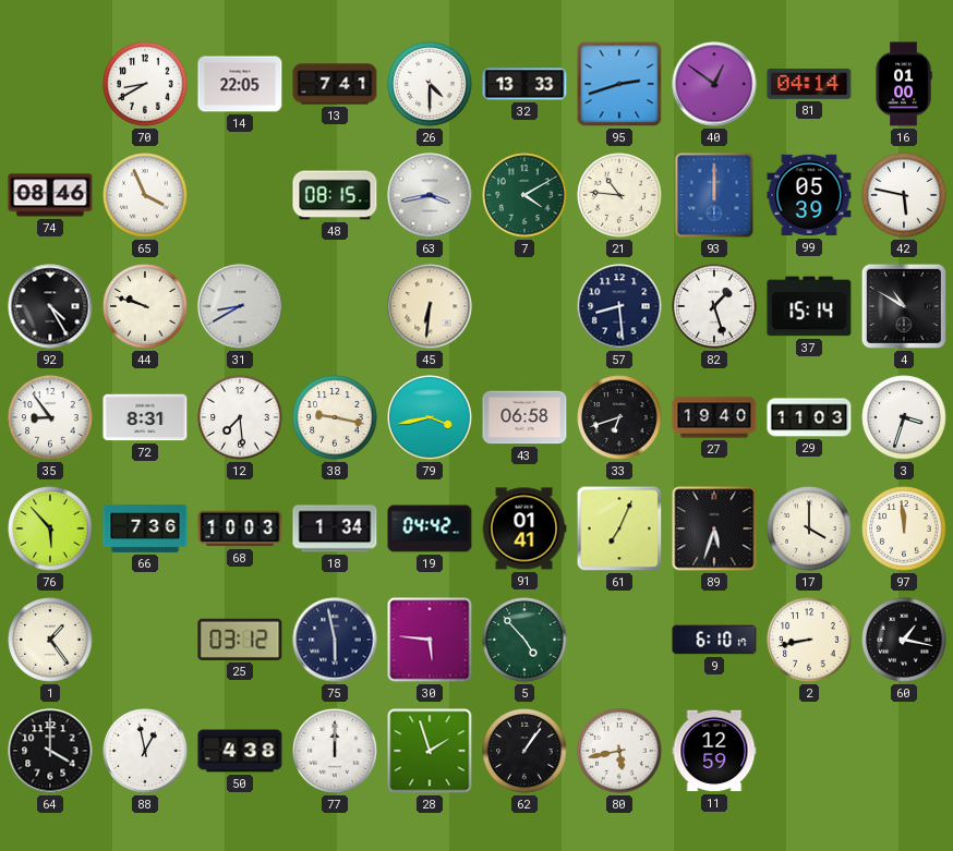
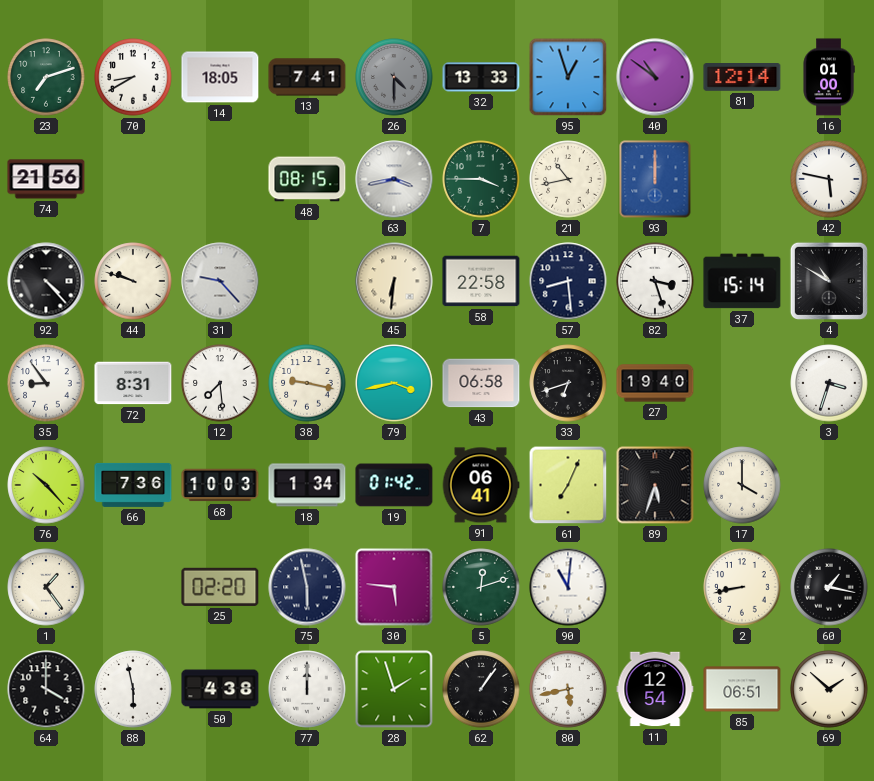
23: none -> 7:12 (46, 77)
14: 22:05 -> 18:05 (220, 77)
26 dial: white -> grey (394, 77)
95: 2:42 -> 12:57 (568, 77)
40: 12:51 -> 10:51 (655, 77)
81: 04:14 -> 12:14 (742, 78)
74: 08:46 -> 21:56 (46, 179)
65: 3:56 -> none (145, 195)
7: 4:10 -> 3:45 (481, 179)
21: 10:46 -> 10:43 (568, 179)
99: 05:39 -> none (809, 195)
92: 4:25 -> 4:23 (46, 281)
31: 8:40 -> 9:23 (220, 281)
58: none -> 22:58 (481, 281)
82: 1:27 -> 3:27 (655, 281)
29: 11:03 -> none (809, 417)
76: 5:53 -> 10:23 (46, 485)
19: 04:42 -> 01:42 (394, 485)
91: 01:41 -> 06:41 (481, 485)
97: 11:59 -> none (904, 528)
25: 03:12 -> 02:20 (220, 587)
5: 4:53 -> 12:12 (481, 587)
90: none -> 11:01 (568, 587)
9: 6:10 -> none (714, 640)
88: 12:58 -> 5:58 (133, 689)
11: 12:59 -> 12:54 (655, 689)
85: none -> 06:51 (742, 689)
69: none -> 1:52 (829, 689)
